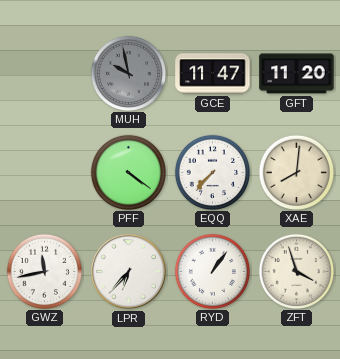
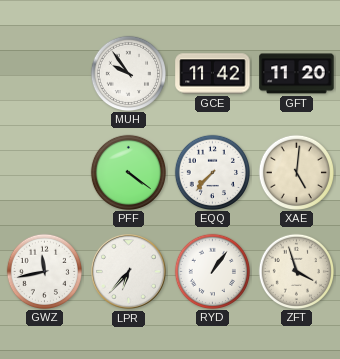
MUH: 9:58 -> 9:54 (128, 73)
MUH dial: grey -> white (128, 73)
GCE: 11:47 -> 11:42 (213, 74)
XAE: 8:01 -> 5:01 (296, 172)
